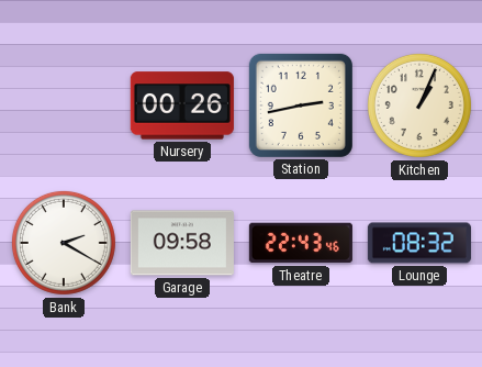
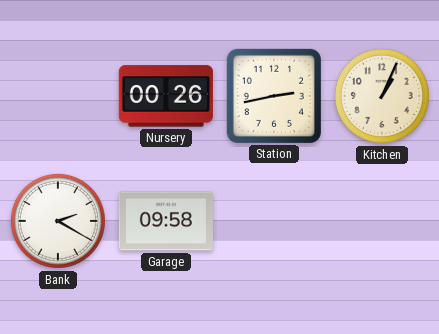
Theatre: 22:43 -> none (301, 243)
Lounge: 08:32 -> none (419, 243)
